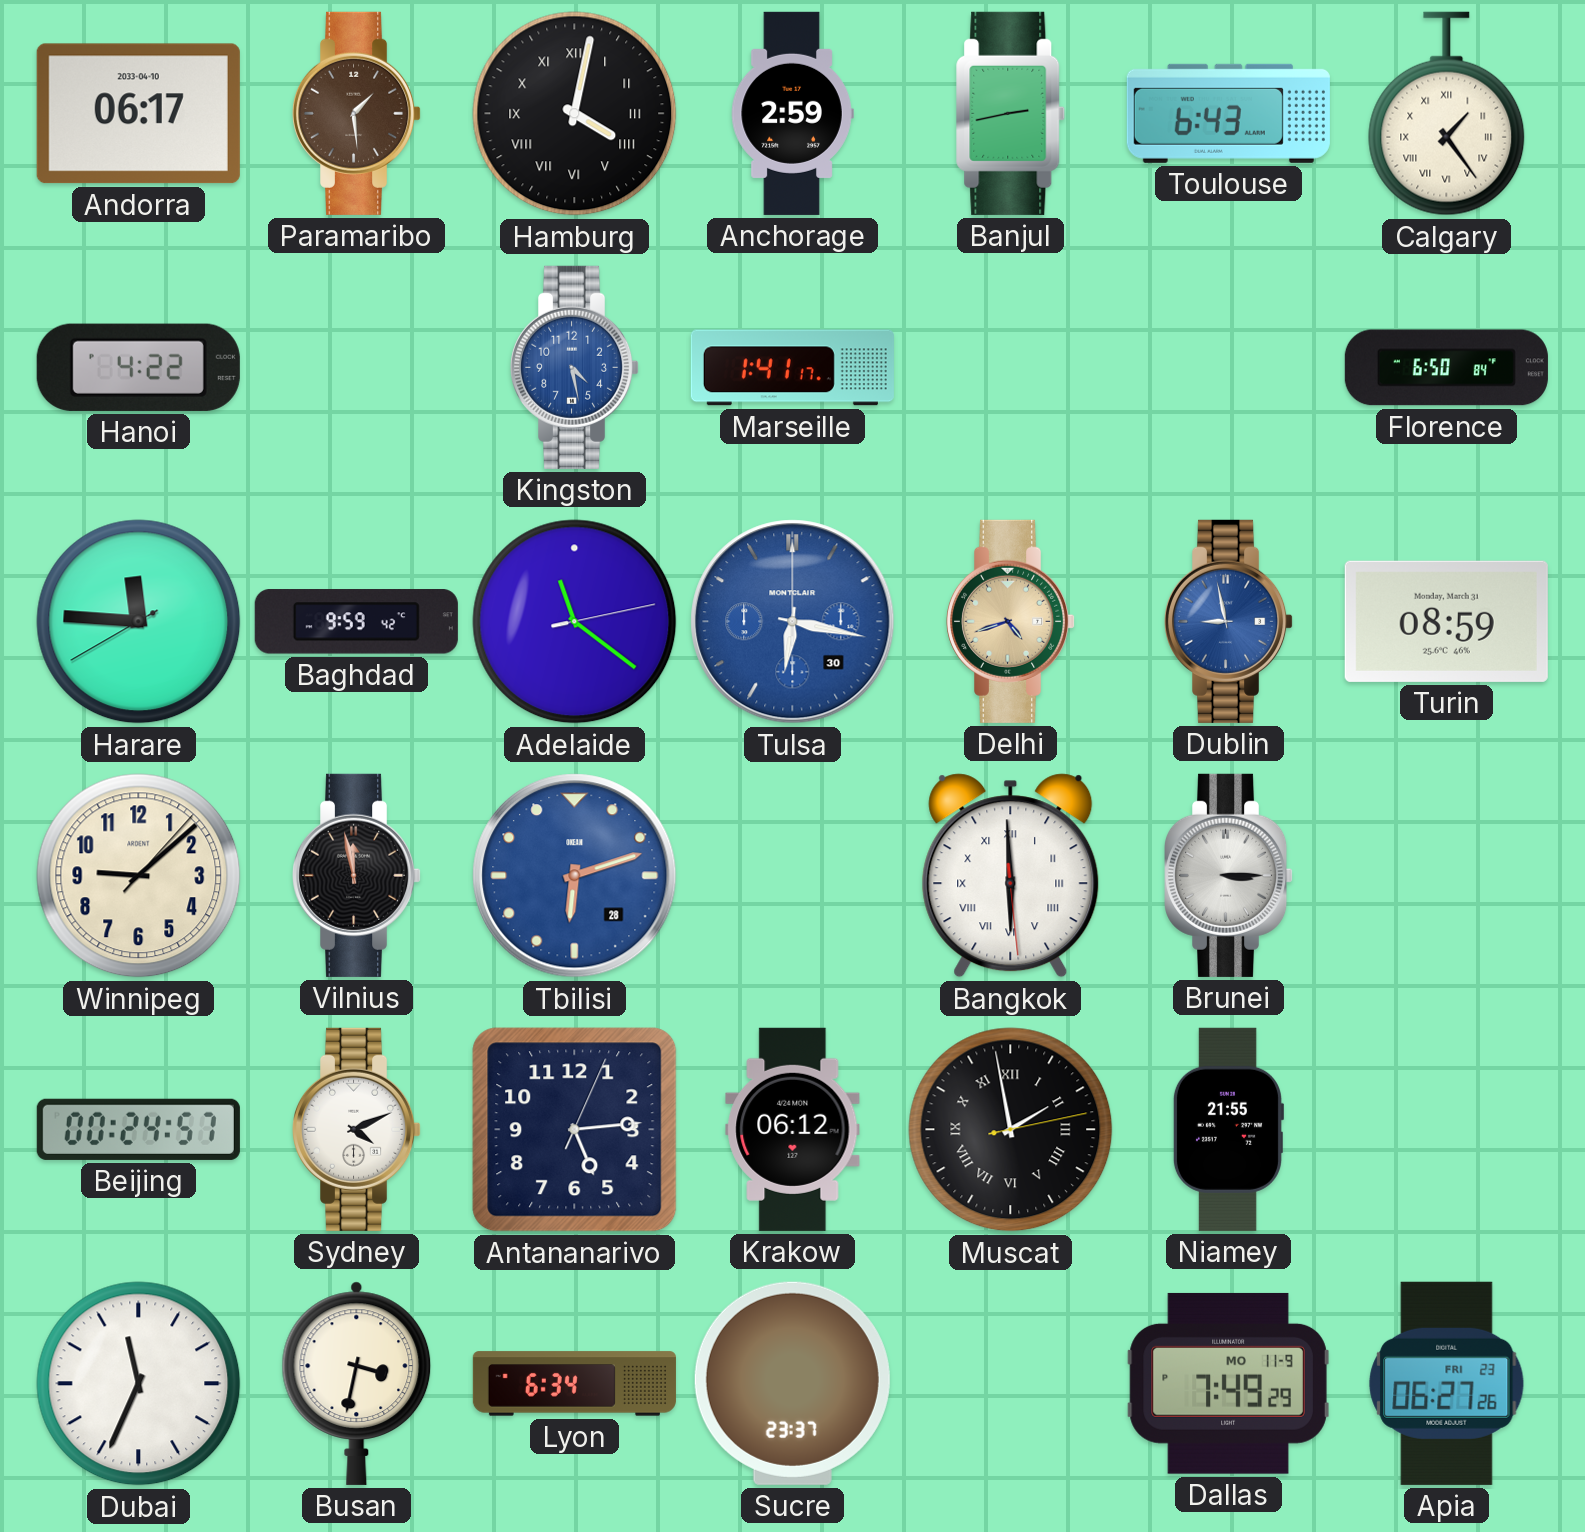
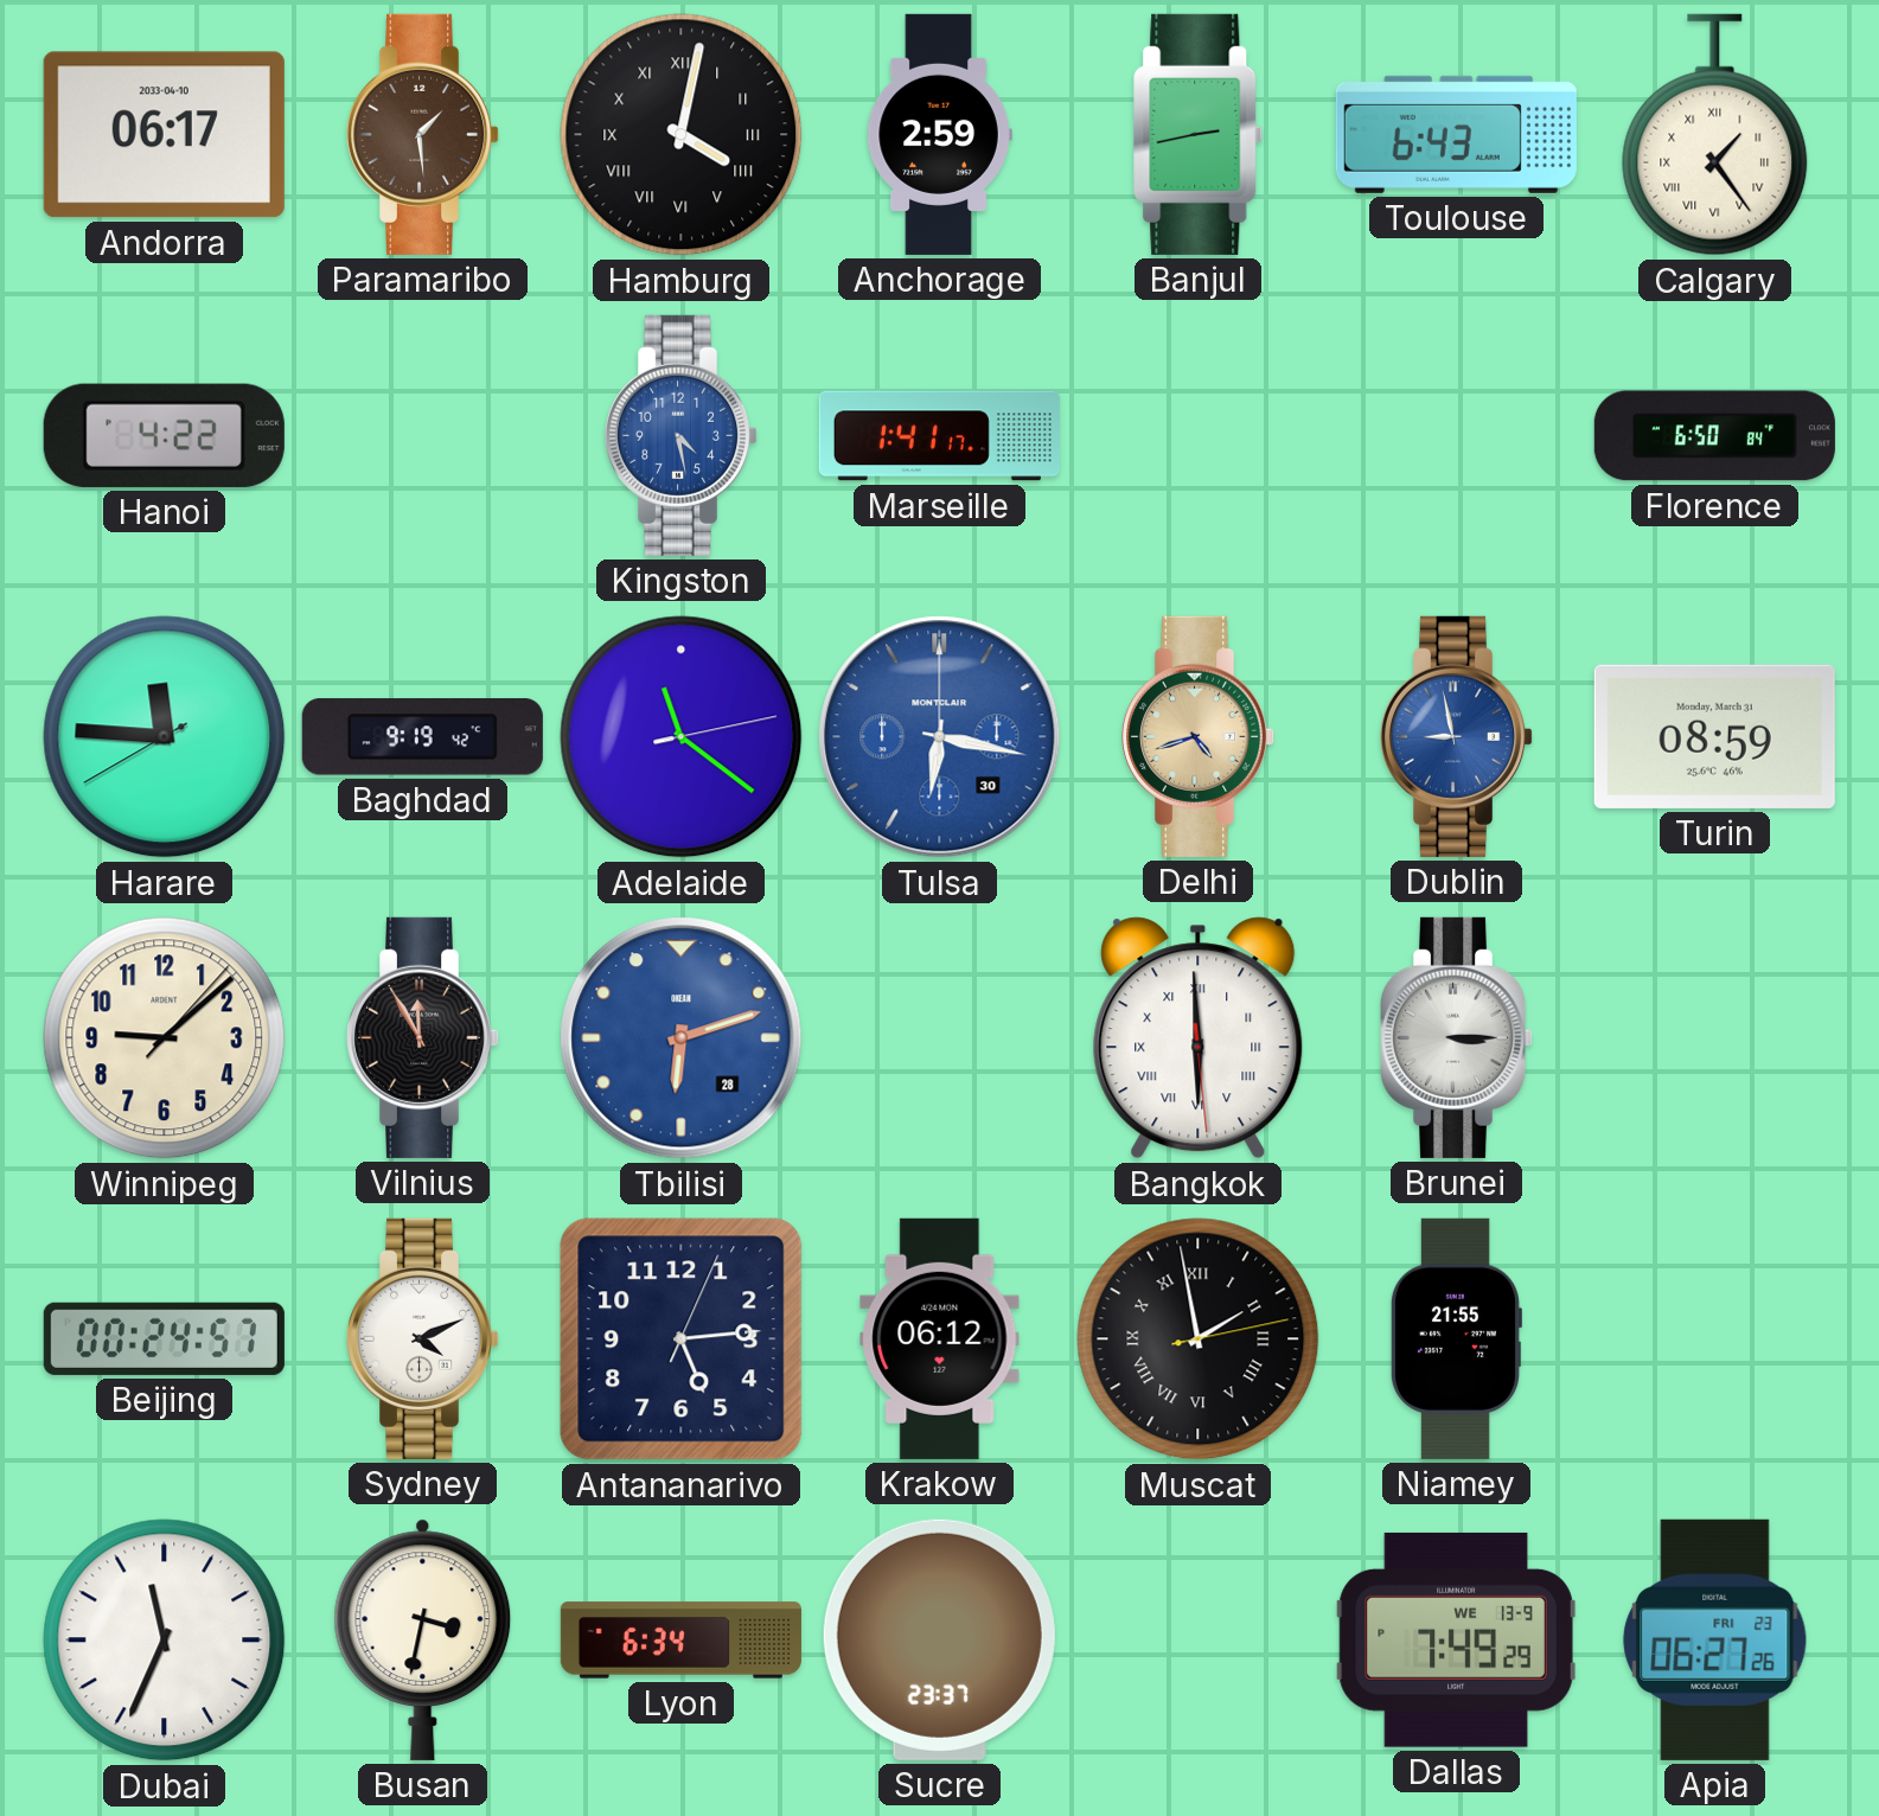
Baghdad: 9:59 -> 9:19 (422, 737)
Vilnius: 11:58 -> 11:55 (424, 1037)
Dallas date: MO 11-9 -> WE 13-9 (1456, 1639)
